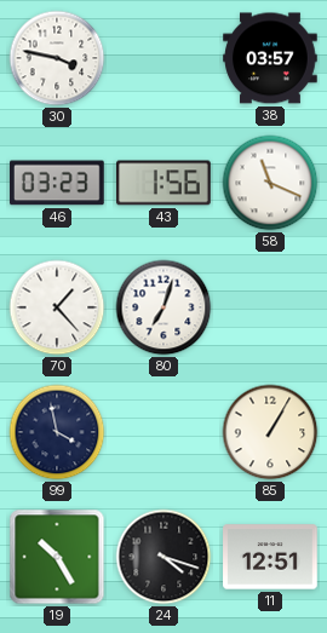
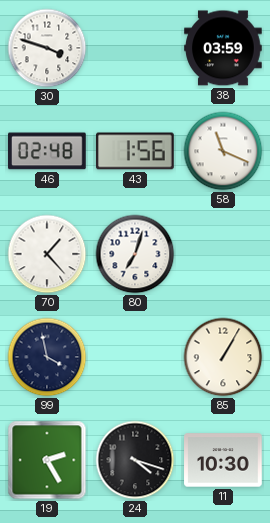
30: 3:47 -> 3:48 (47, 48)
38: 03:57 -> 03:59 (223, 48)
46: 03:23 -> 02:48 (48, 151)
19: 10:25 -> 2:25 (47, 460)
11: 12:51 -> 10:30 (223, 460)
